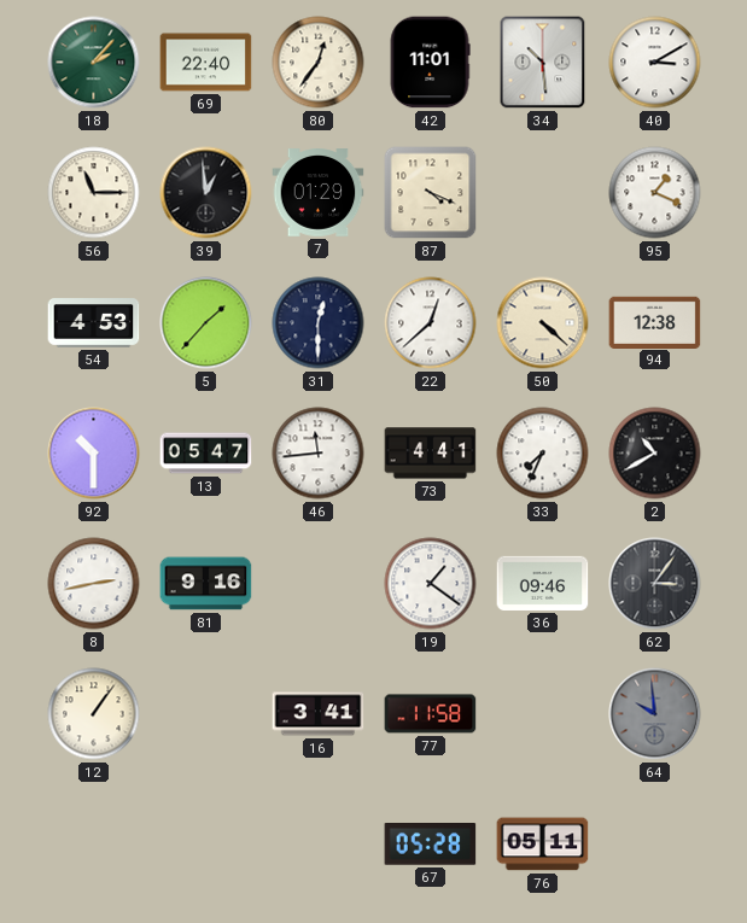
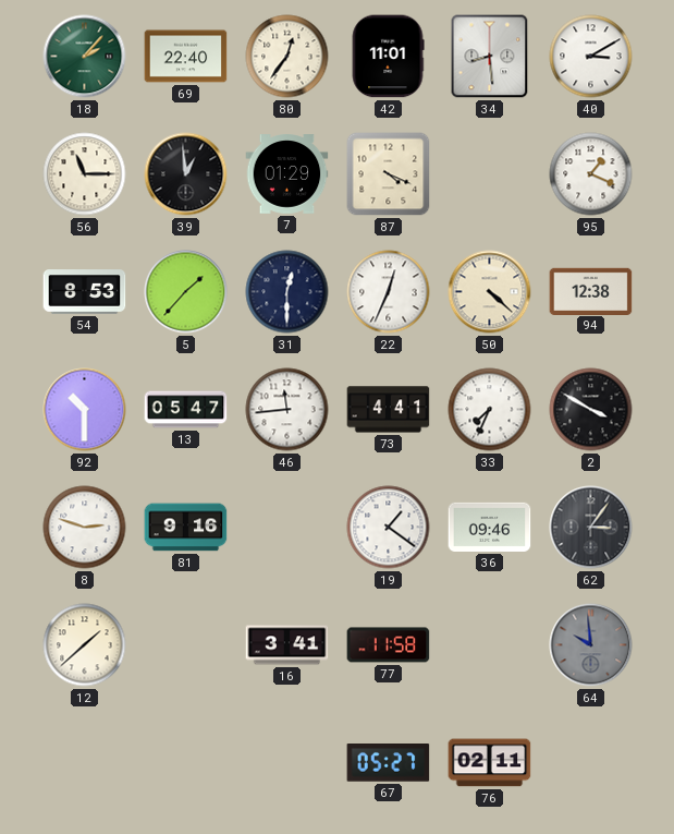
34: 10:29 -> 8:29 (490, 57)
54: 4:53 -> 8:53 (85, 292)
22: 12:38 -> 12:34 (389, 292)
2: 10:40 -> 3:50 (591, 410)
8: 2:43 -> 2:48 (85, 528)
12: 1:06 -> 1:38 (85, 645)
67: 05:28 -> 05:27 (389, 763)
76: 05:11 -> 02:11 (490, 763)
